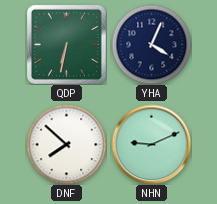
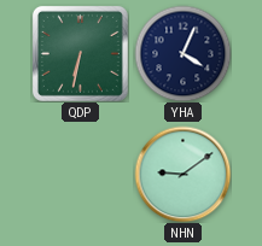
DNF: 7:52 -> none (66, 144)
NHN: 9:11 -> 9:09 (182, 174)
